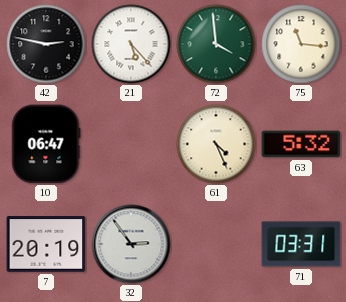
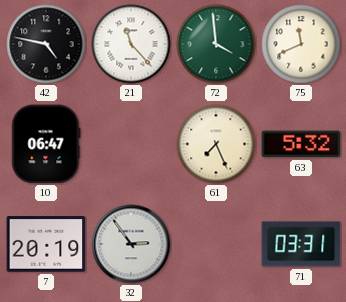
42: 2:47 -> 4:47 (46, 44)
21: 5:23 -> 11:23 (131, 44)
75: 11:16 -> 11:41 (301, 44)
61: 4:26 -> 7:26 (216, 144)
